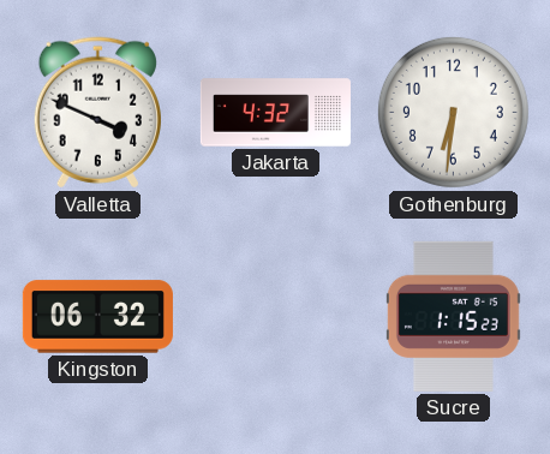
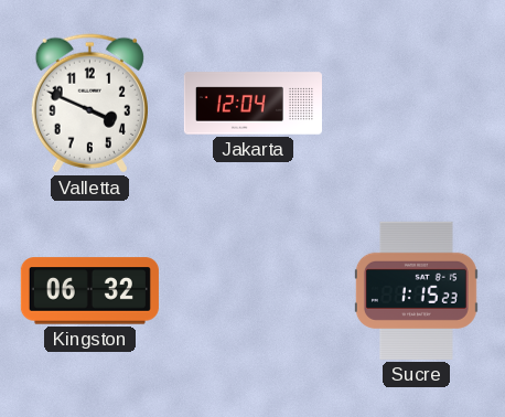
Jakarta: 4:32 -> 12:04 (253, 104)
Gothenburg: 6:31 -> none (453, 112)
